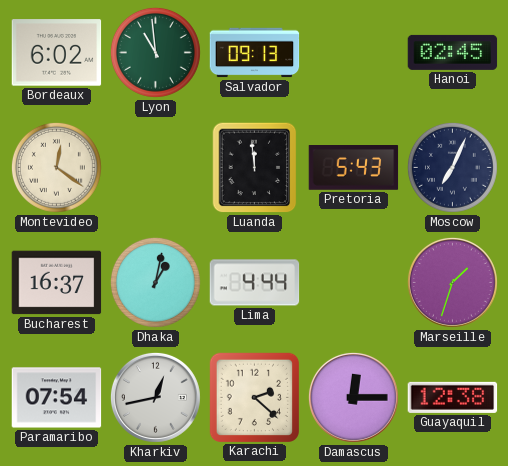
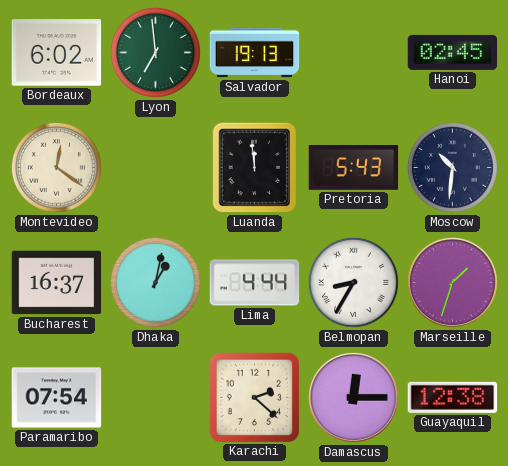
Lyon: 10:59 -> 6:59 (155, 52)
Salvador: 09:13 -> 19:13 (255, 53)
Moscow: 7:04 -> 10:31 (452, 167)
Belmopan: none -> 8:35 (353, 282)
Kharkiv: 12:43 -> none (155, 397)
